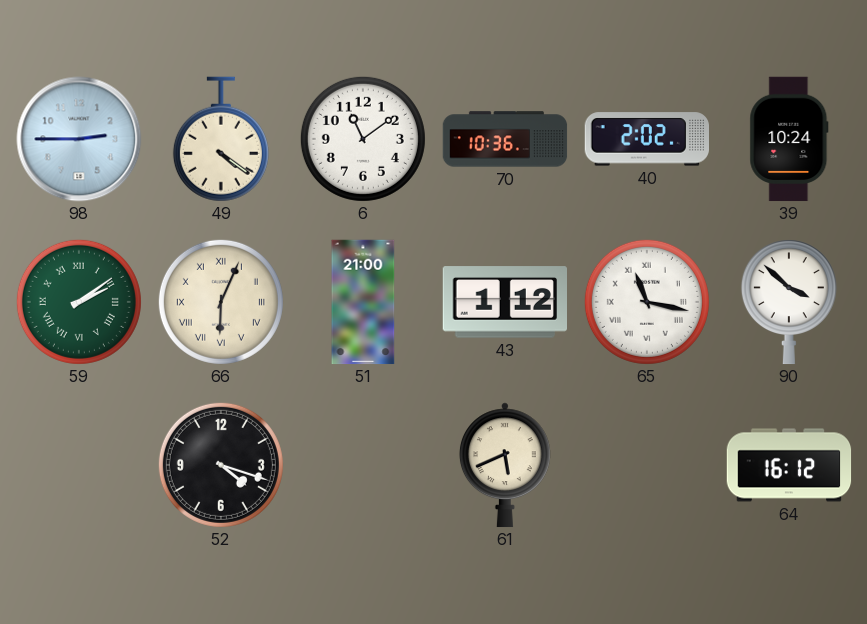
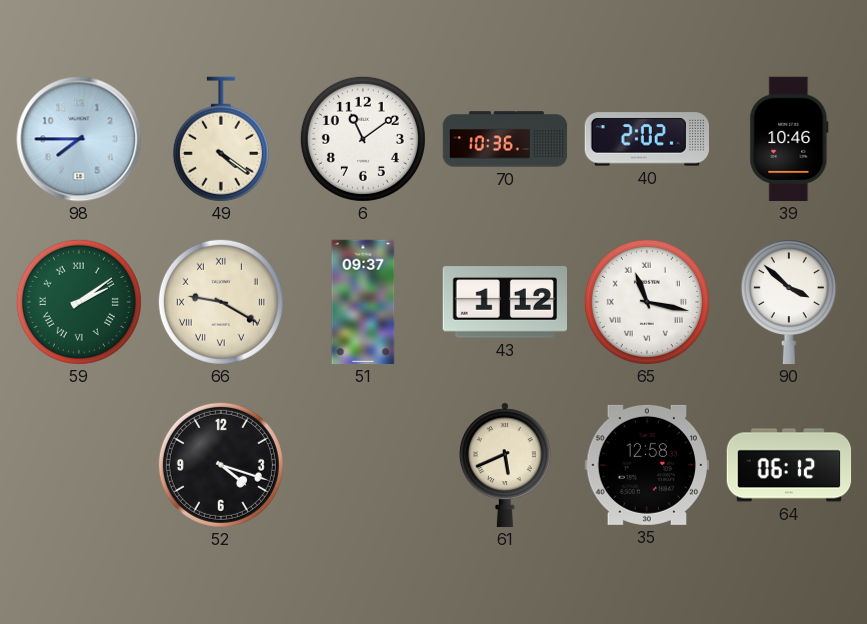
98: 2:45 -> 7:45 (79, 139)
39: 10:24 -> 10:46 (789, 139)
66: 6:04 -> 9:20 (221, 302)
51: 21:00 -> 09:37 (363, 302)
35: none -> 12:58 (647, 465)
64: 16:12 -> 06:12 (789, 465)
